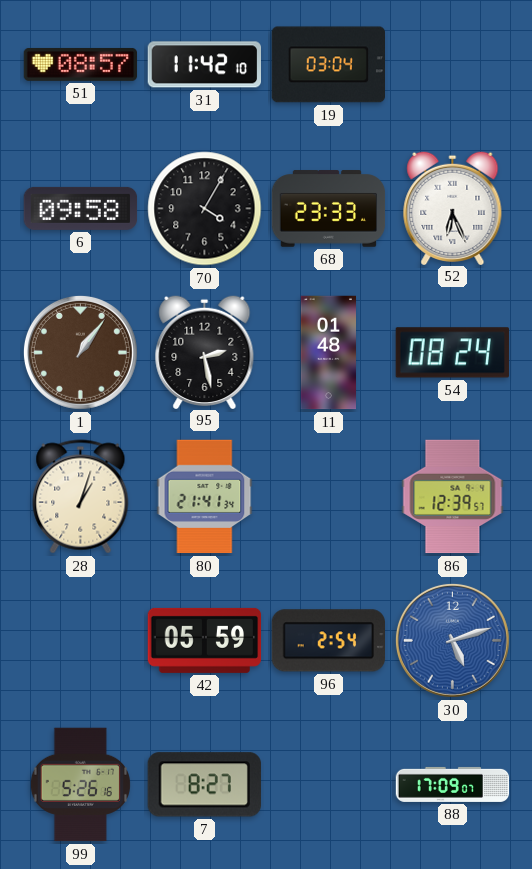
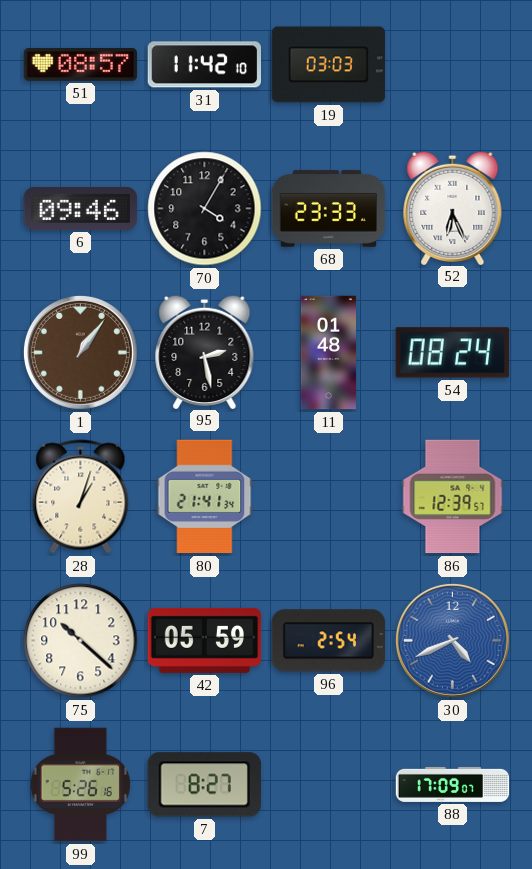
19: 03:04 -> 03:03 (328, 65)
6: 09:58 -> 09:46 (81, 208)
75: none -> 10:22 (81, 641)
30: 5:12 -> 4:41 (452, 640)
